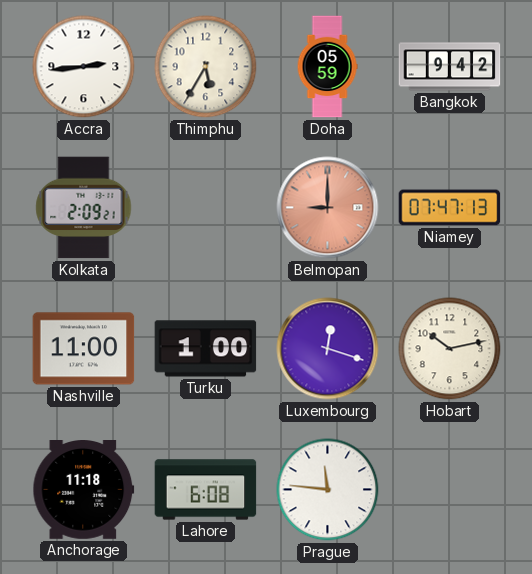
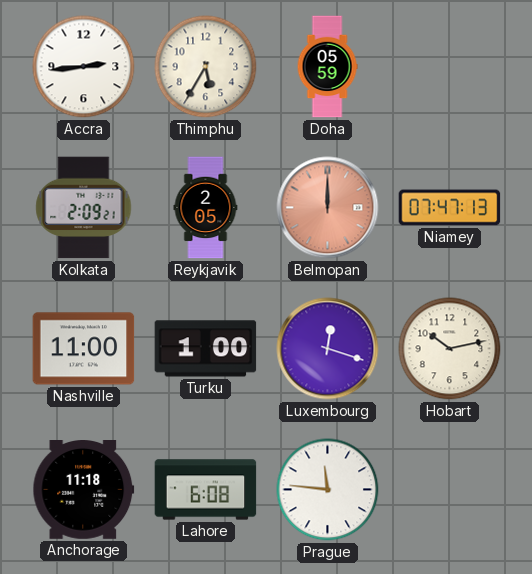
Bangkok: 9:42 -> none (450, 67)
Reykjavik: none -> 2:05 (206, 208)
Belmopan: 9:00 -> 12:00 (328, 208)
